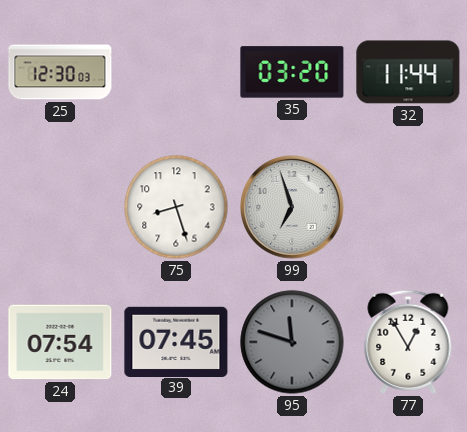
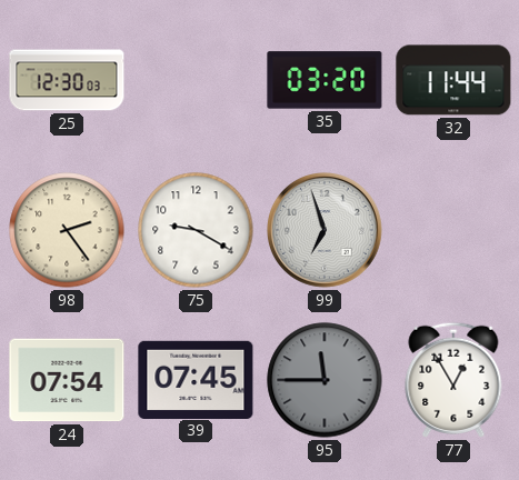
98: none -> 2:24 (67, 230)
75: 8:27 -> 9:20 (196, 230)
95: 11:48 -> 11:45 (325, 380)
